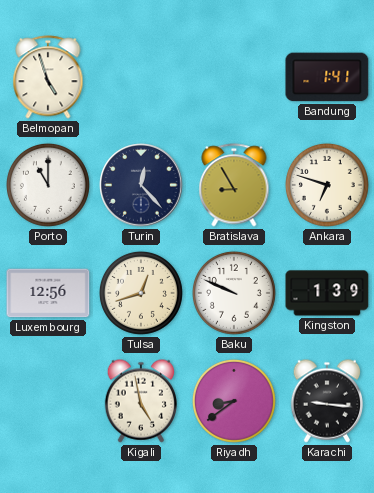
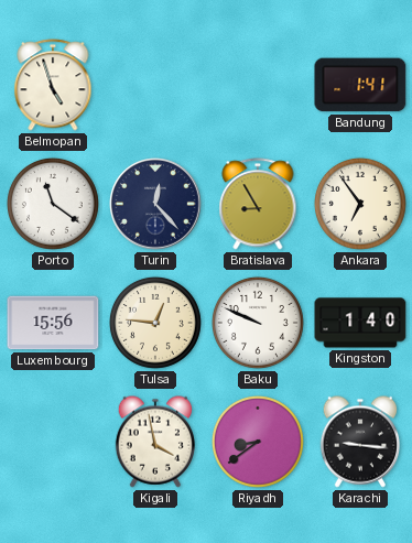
Porto: 11:00 -> 11:21 (53, 204)
Ankara: 6:48 -> 6:54 (360, 204)
Luxembourg: 12:56 -> 15:56 (53, 323)
Tulsa: 12:42 -> 12:46 (155, 323)
Kingston: 1:39 -> 1:40 (360, 323)
Kigali: 4:58 -> 3:58 (155, 442)
